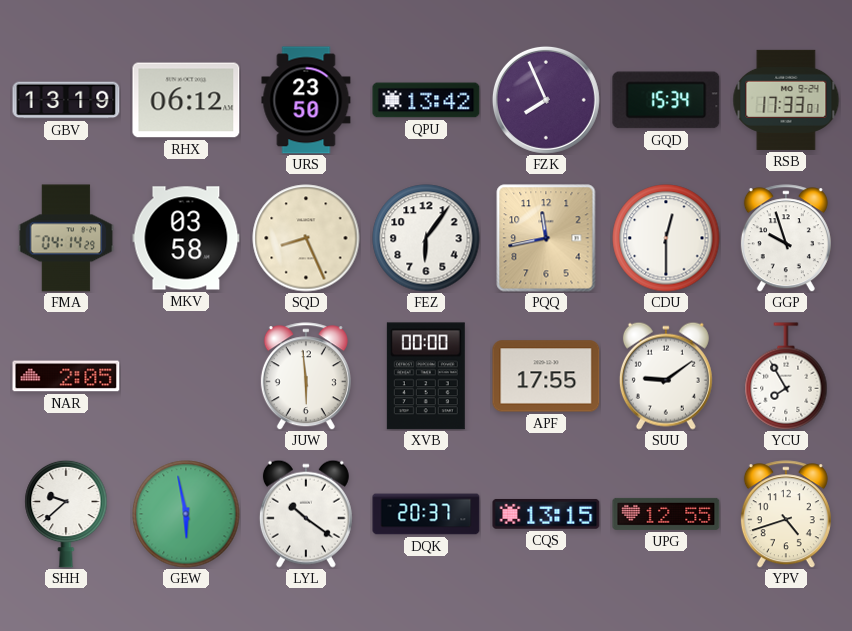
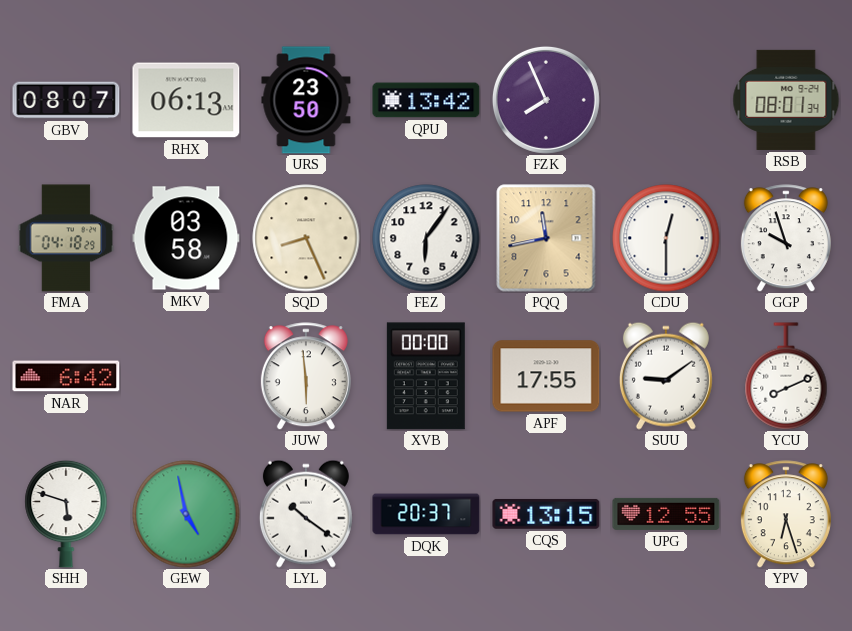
GBV: 13:19 -> 08:07 (66, 100)
RHX: 06:12 -> 06:13 (186, 100)
GQD: 15:34 -> none (666, 100)
RSB: 17:33 -> 08:01 (786, 100)
FMA: 04:14 -> 04:18 (66, 238)
NAR: 2:05 -> 6:42 (66, 376)
YCU: 7:55 -> 8:11 (786, 376)
SHH: 9:38 -> 5:48 (66, 514)
GEW: 5:58 -> 4:58 (186, 514)
YPV: 4:42 -> 6:27 (786, 514)
